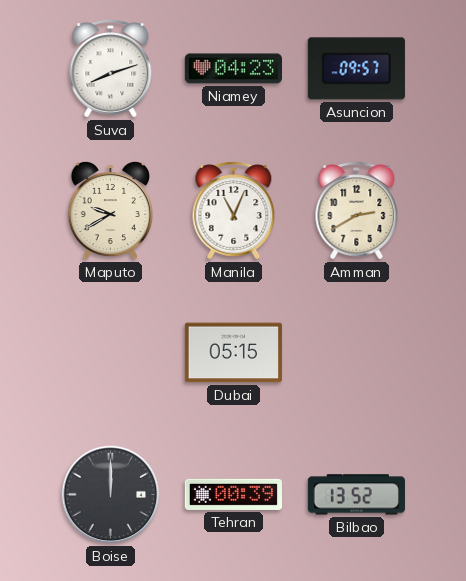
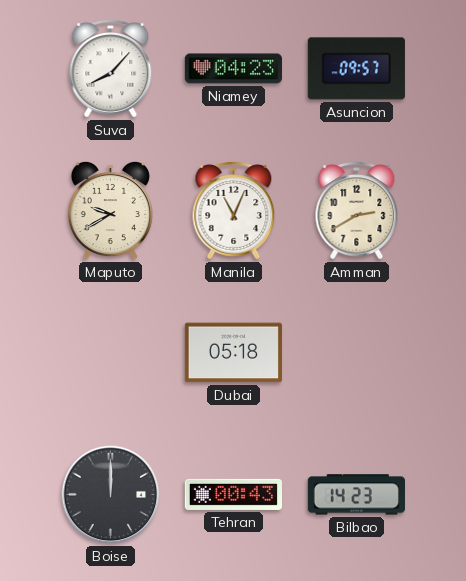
Suva: 8:12 -> 8:07 (111, 69)
Dubai: 05:15 -> 05:18 (233, 353)
Tehran: 00:39 -> 00:43 (233, 494)
Bilbao: 13:52 -> 14:23 (356, 495)
